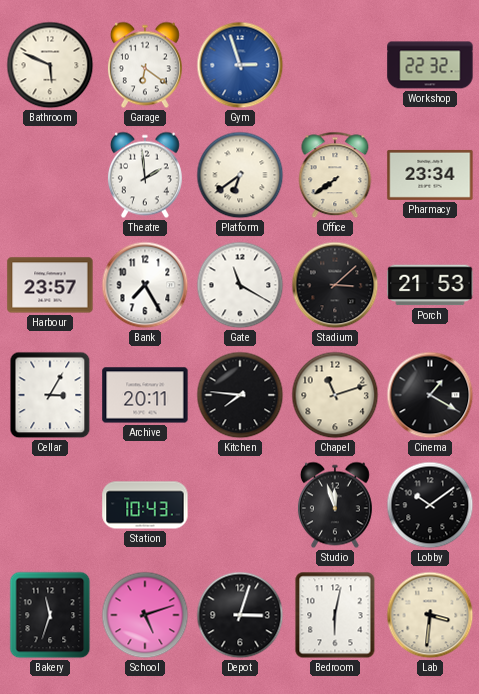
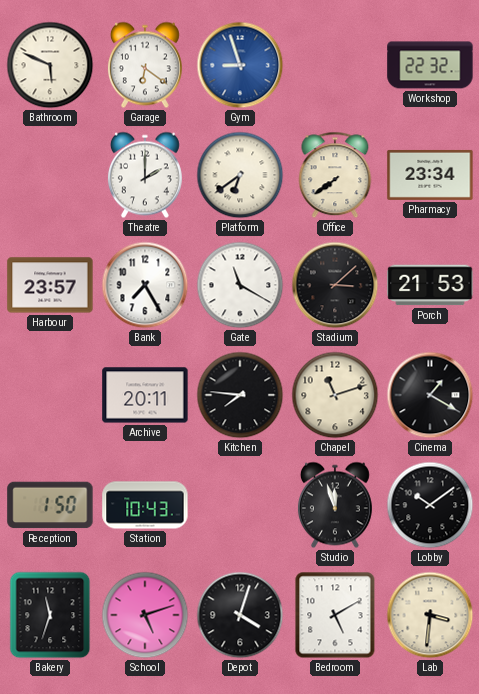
Gym: 2:57 -> 8:57 (240, 65)
Theatre: 1:59 -> 2:00 (145, 175)
Cellar: 3:05 -> none (50, 395)
Reception: none -> 1:50 (50, 505)
Depot: 3:03 -> 4:03 (240, 615)
Bedroom: 6:02 -> 5:10 (335, 615)
